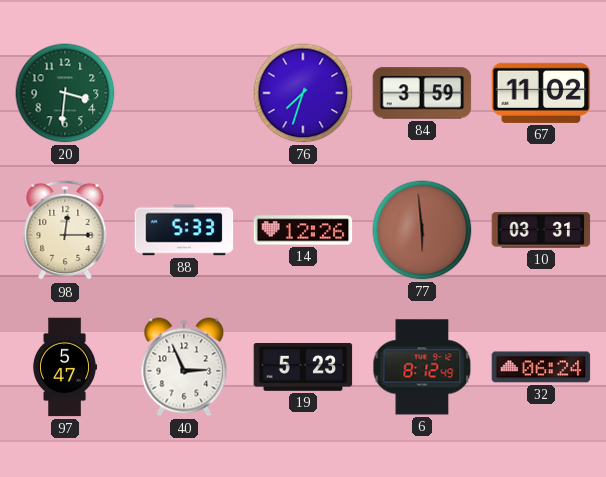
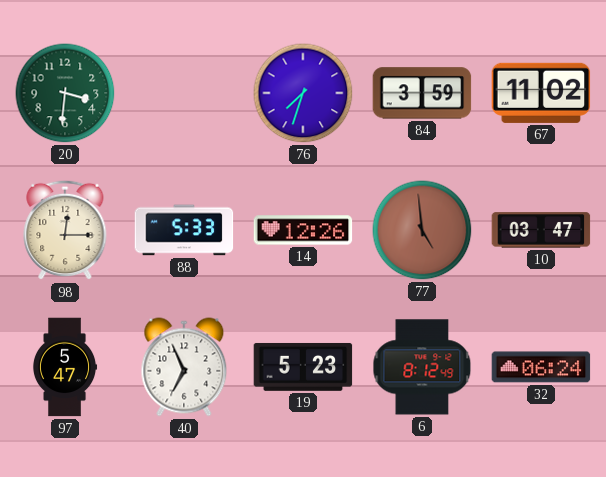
77: 5:59 -> 4:59 (422, 230)
10: 03:31 -> 03:47 (541, 230)
40: 2:56 -> 6:56 (184, 367)
